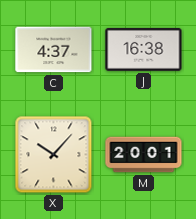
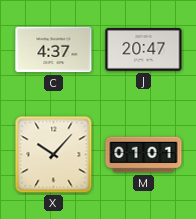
J: 16:38 -> 20:47 (144, 49)
M: 20:01 -> 01:01 (144, 155)
